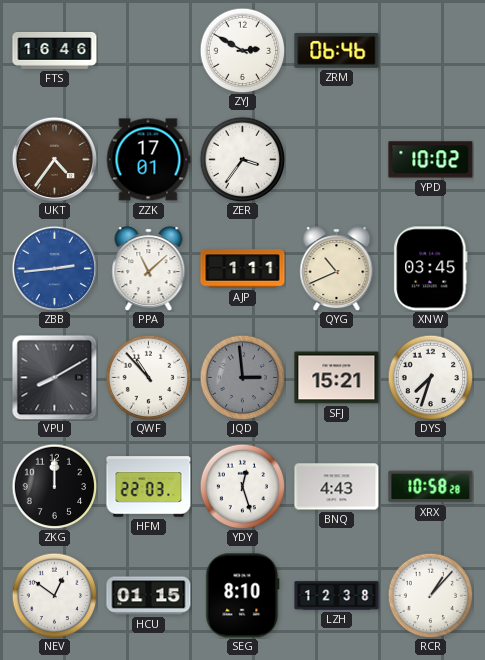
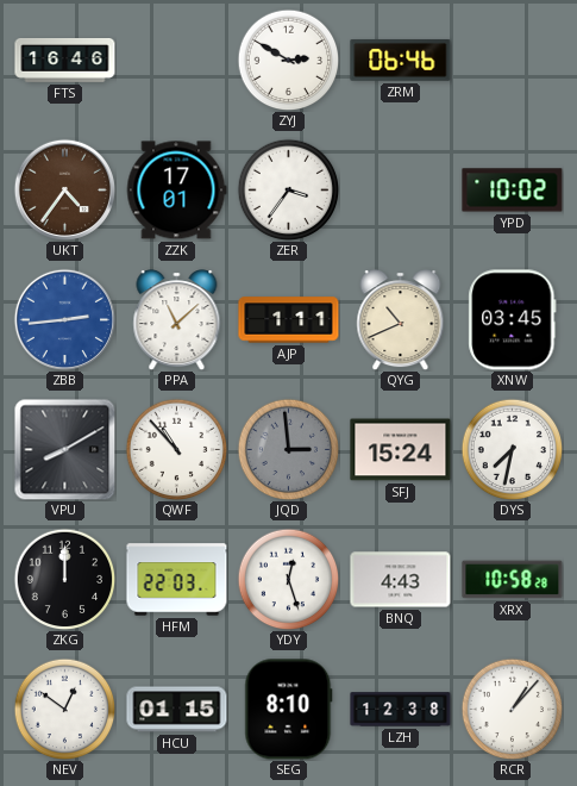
SFJ: 15:21 -> 15:24 (401, 450)
DYS: 7:33 -> 7:32 (512, 449)
